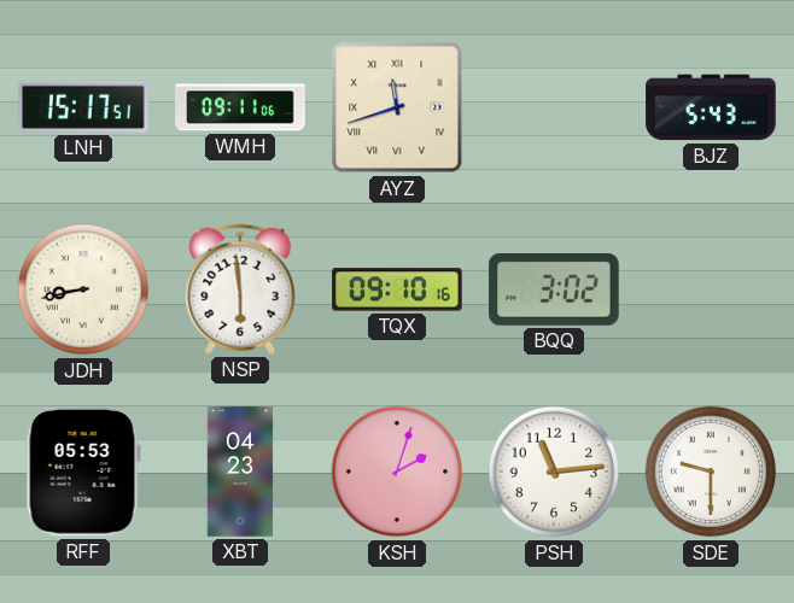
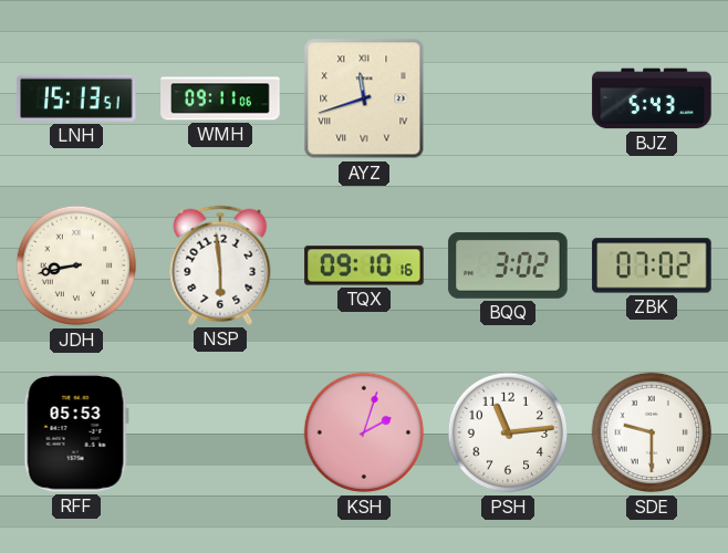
LNH: 15:17 -> 15:13 (76, 98)
ZBK: none -> 07:02 (652, 265)
XBT: 04:23 -> none (240, 472)
